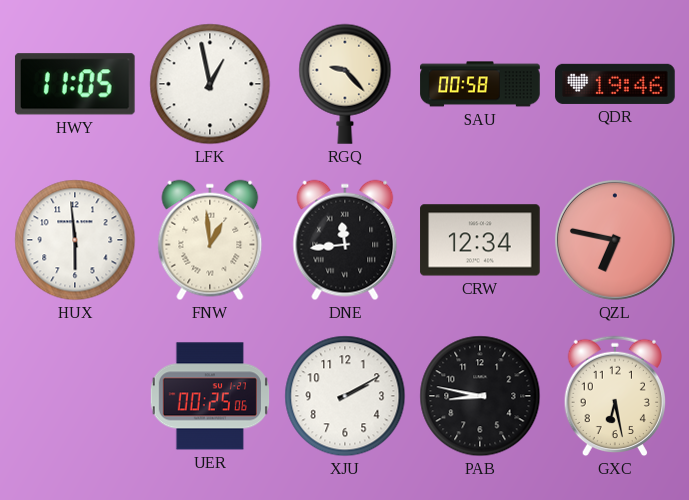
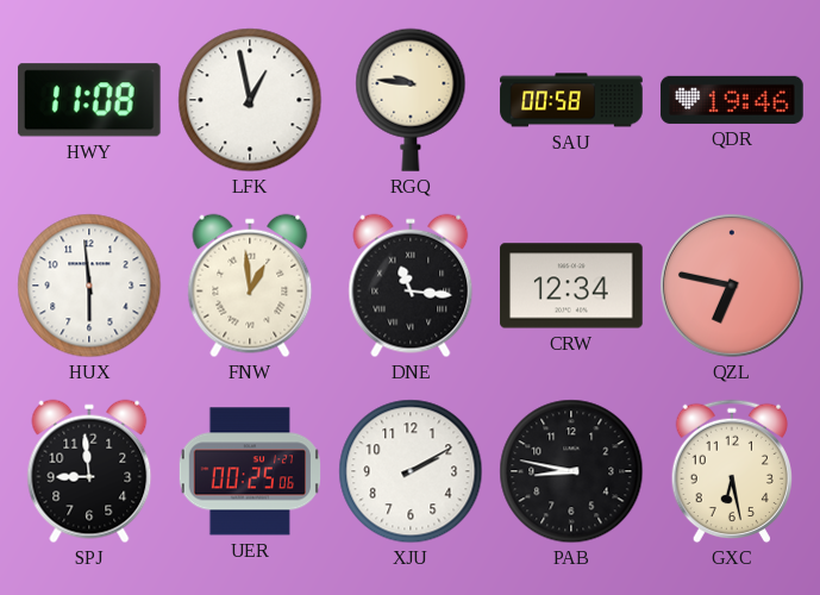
HWY: 11:05 -> 11:08 (89, 100)
RGQ: 9:23 -> 9:46 (411, 100)
DNE: 11:44 -> 11:16 (411, 286)
SPJ: none -> 8:59 (89, 471)
